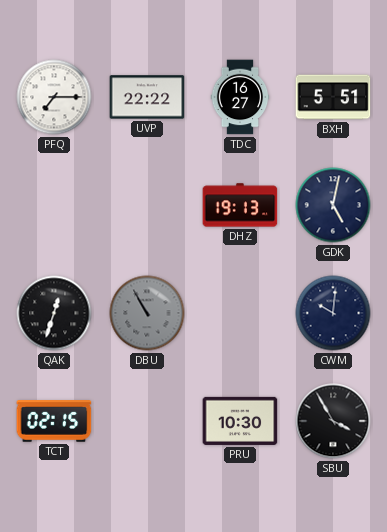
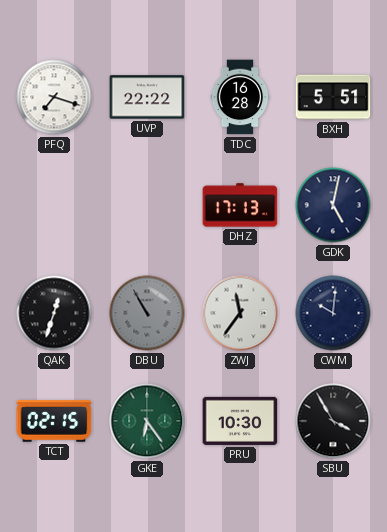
PFQ: 7:15 -> 7:18 (54, 97)
TDC: 16:27 -> 16:28 (240, 97)
DHZ: 19:13 -> 17:13 (240, 205)
ZWJ: none -> 11:36 (240, 313)
GKE: none -> 6:24 (147, 421)
